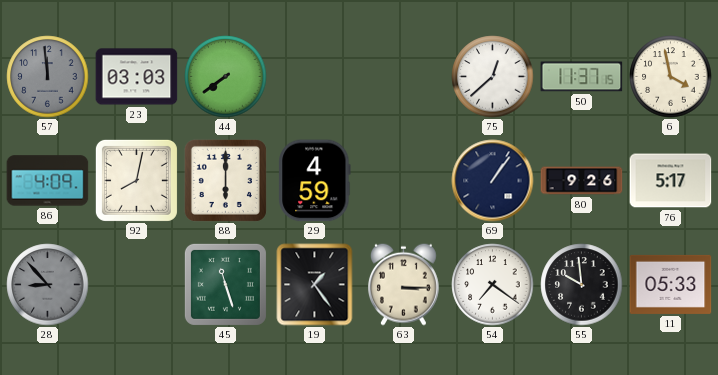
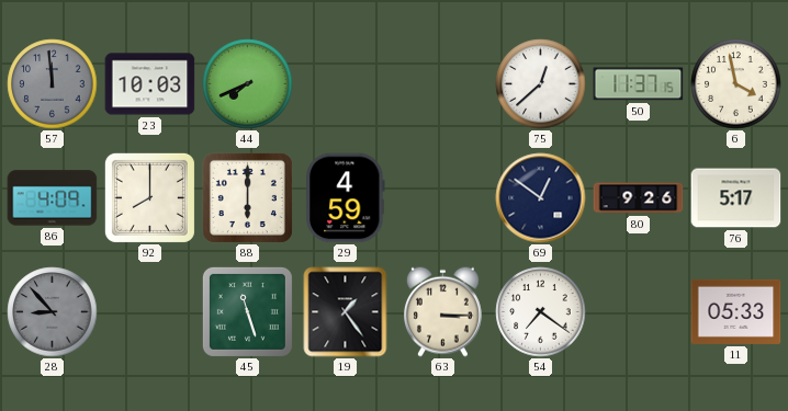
23: 03:03 -> 10:03 (150, 84)
44: 7:39 -> 7:41 (248, 84)
92: 8:02 -> 8:00 (149, 197)
69: 1:06 -> 12:51 (541, 198)
55: 9:59 -> none (582, 285)
